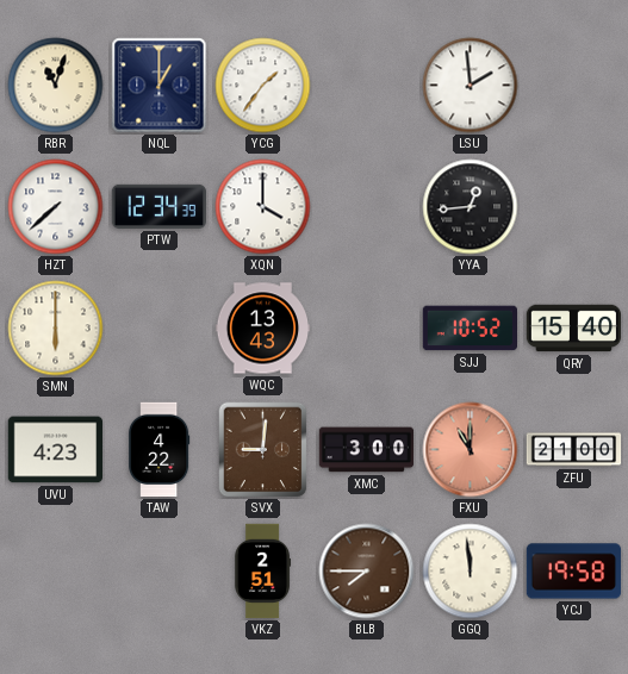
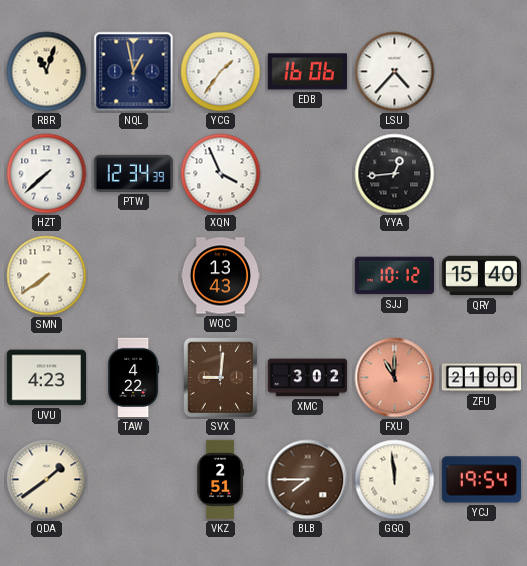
NQL: 1:00 -> 12:58 (134, 72)
EDB: none -> 16:06 (307, 72)
LSU: 1:59 -> 4:37 (395, 72)
XQN: 4:00 -> 3:56 (221, 174)
SMN: 6:00 -> 7:39 (47, 276)
SJJ: 10:52 -> 10:12 (394, 276)
XMC: 3:00 -> 3:02 (308, 378)
QDA: none -> 1:39 (47, 480)
YCJ: 19:58 -> 19:54 (482, 480)
